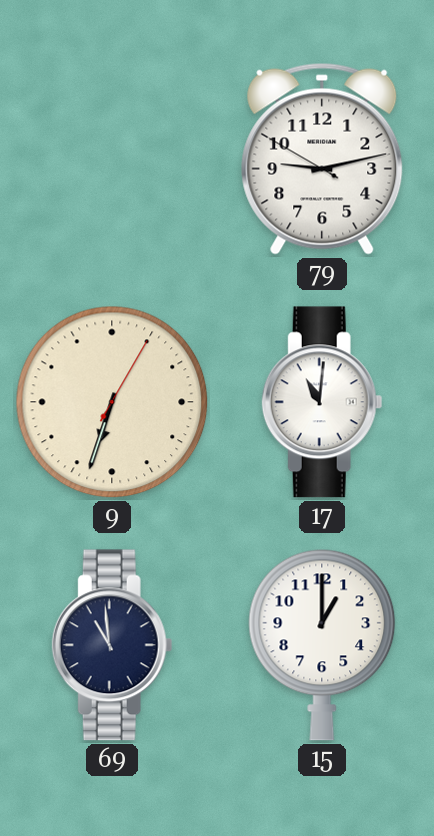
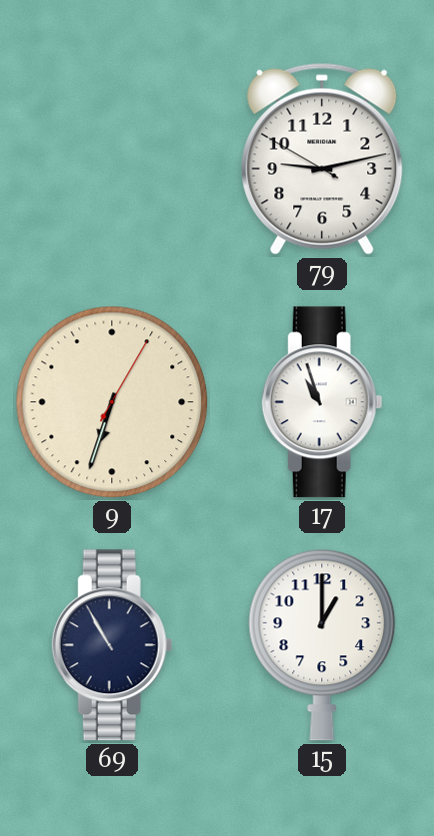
17: 11:01 -> 10:57 (322, 402)
69: 10:59 -> 10:55 (112, 645)
